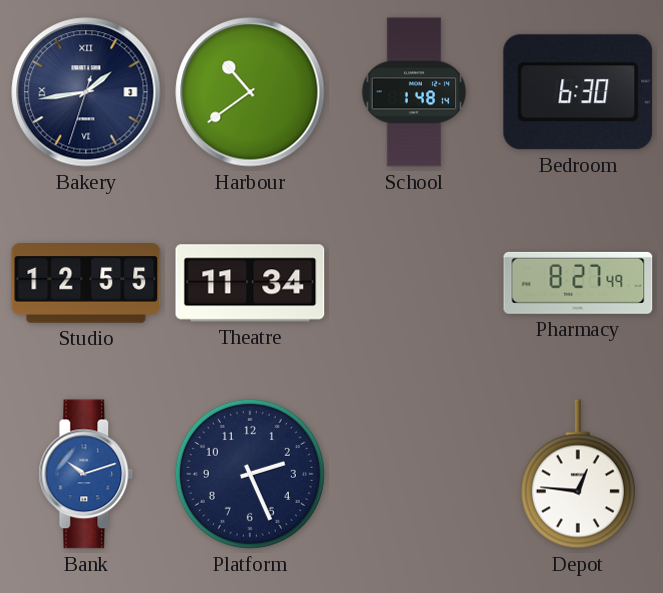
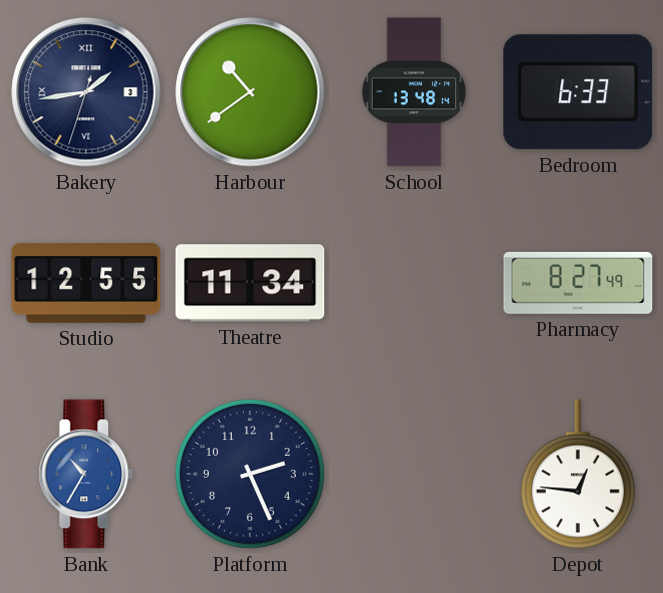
School: 1:48 -> 13:48 (414, 92)
Bedroom: 6:30 -> 6:33 (578, 92)
Bank: 10:12 -> 10:35 (86, 474)
